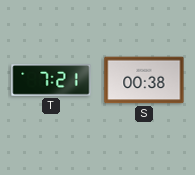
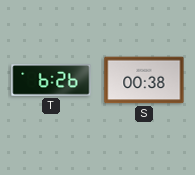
T: 7:21 -> 6:26 (51, 80)
